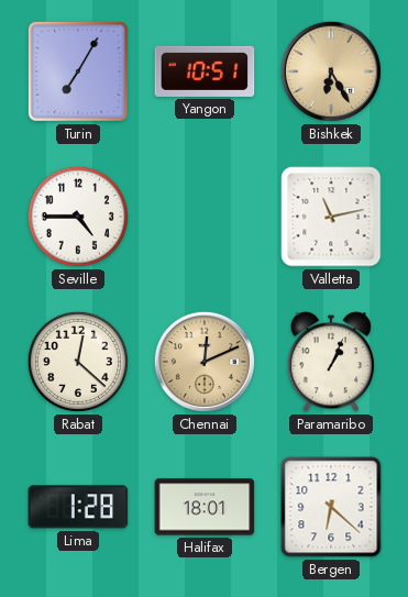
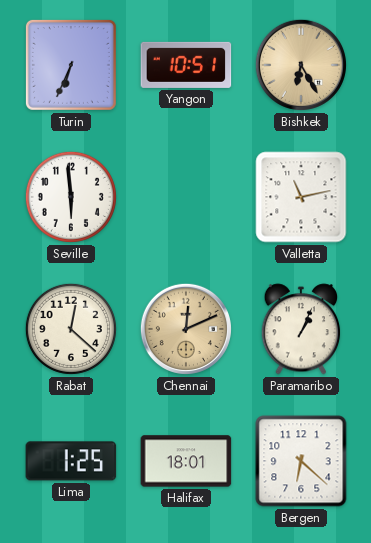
Turin: 7:05 -> 6:34 (71, 65)
Seville: 4:45 -> 5:59 (71, 197)
Lima: 1:28 -> 1:25 (71, 461)
